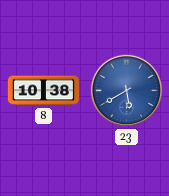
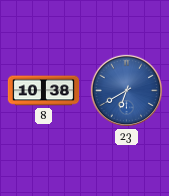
23: 5:40 -> 6:40 (127, 91)
